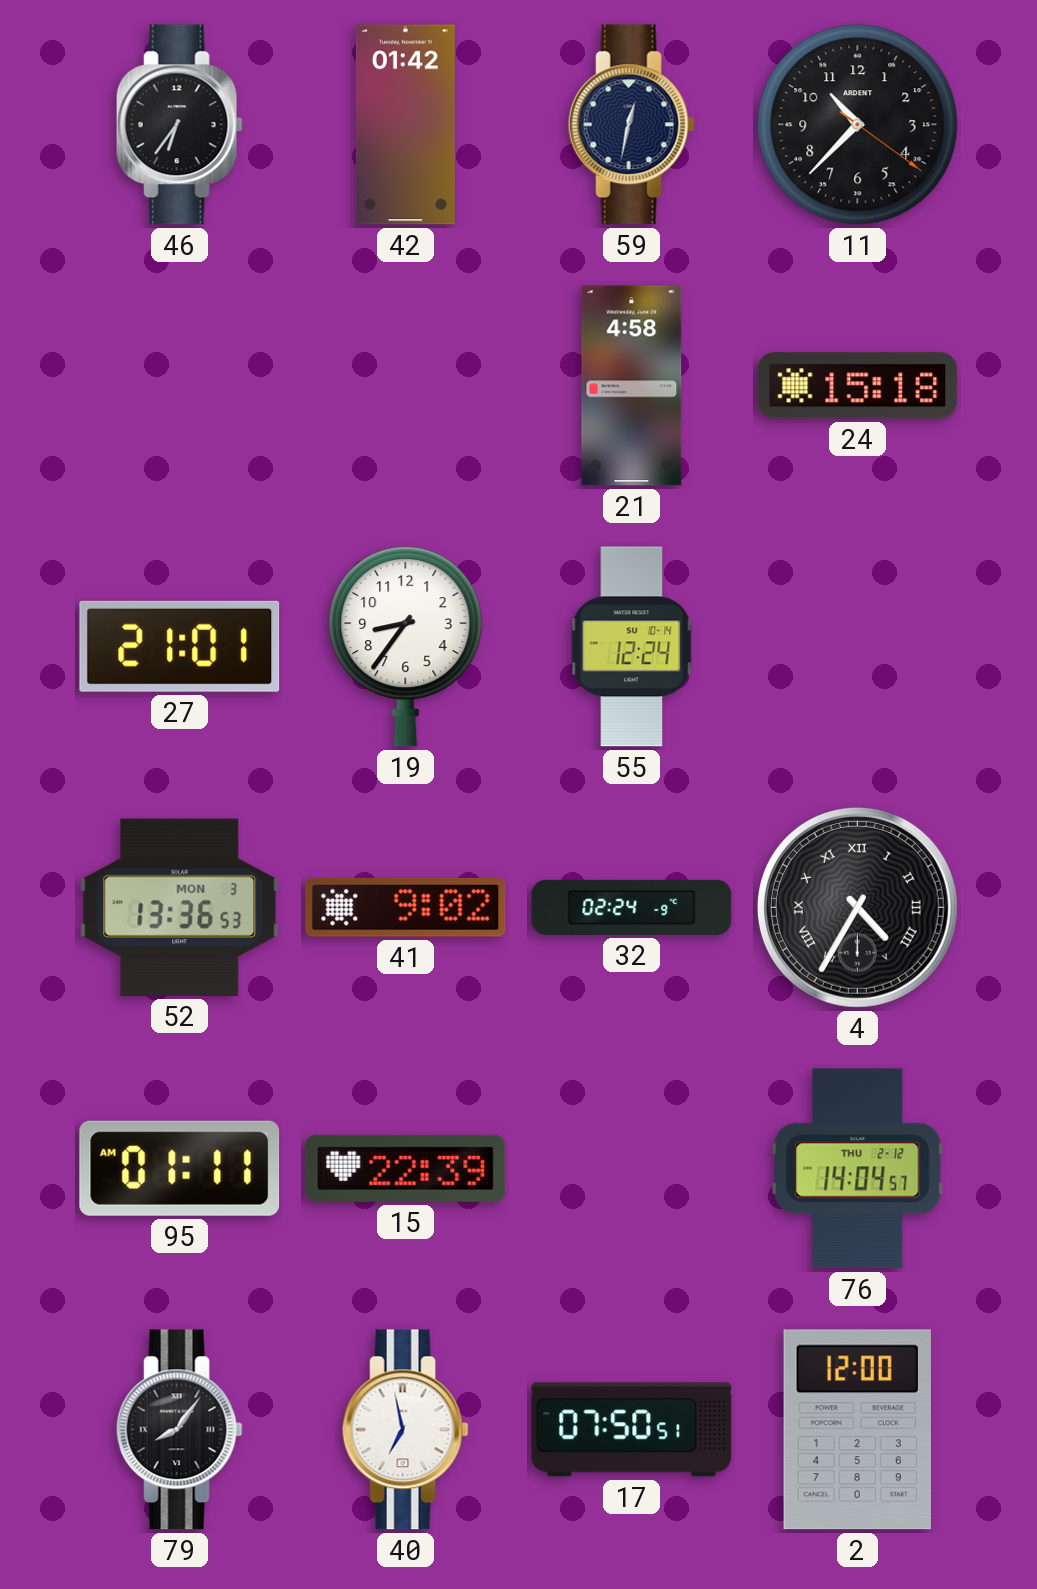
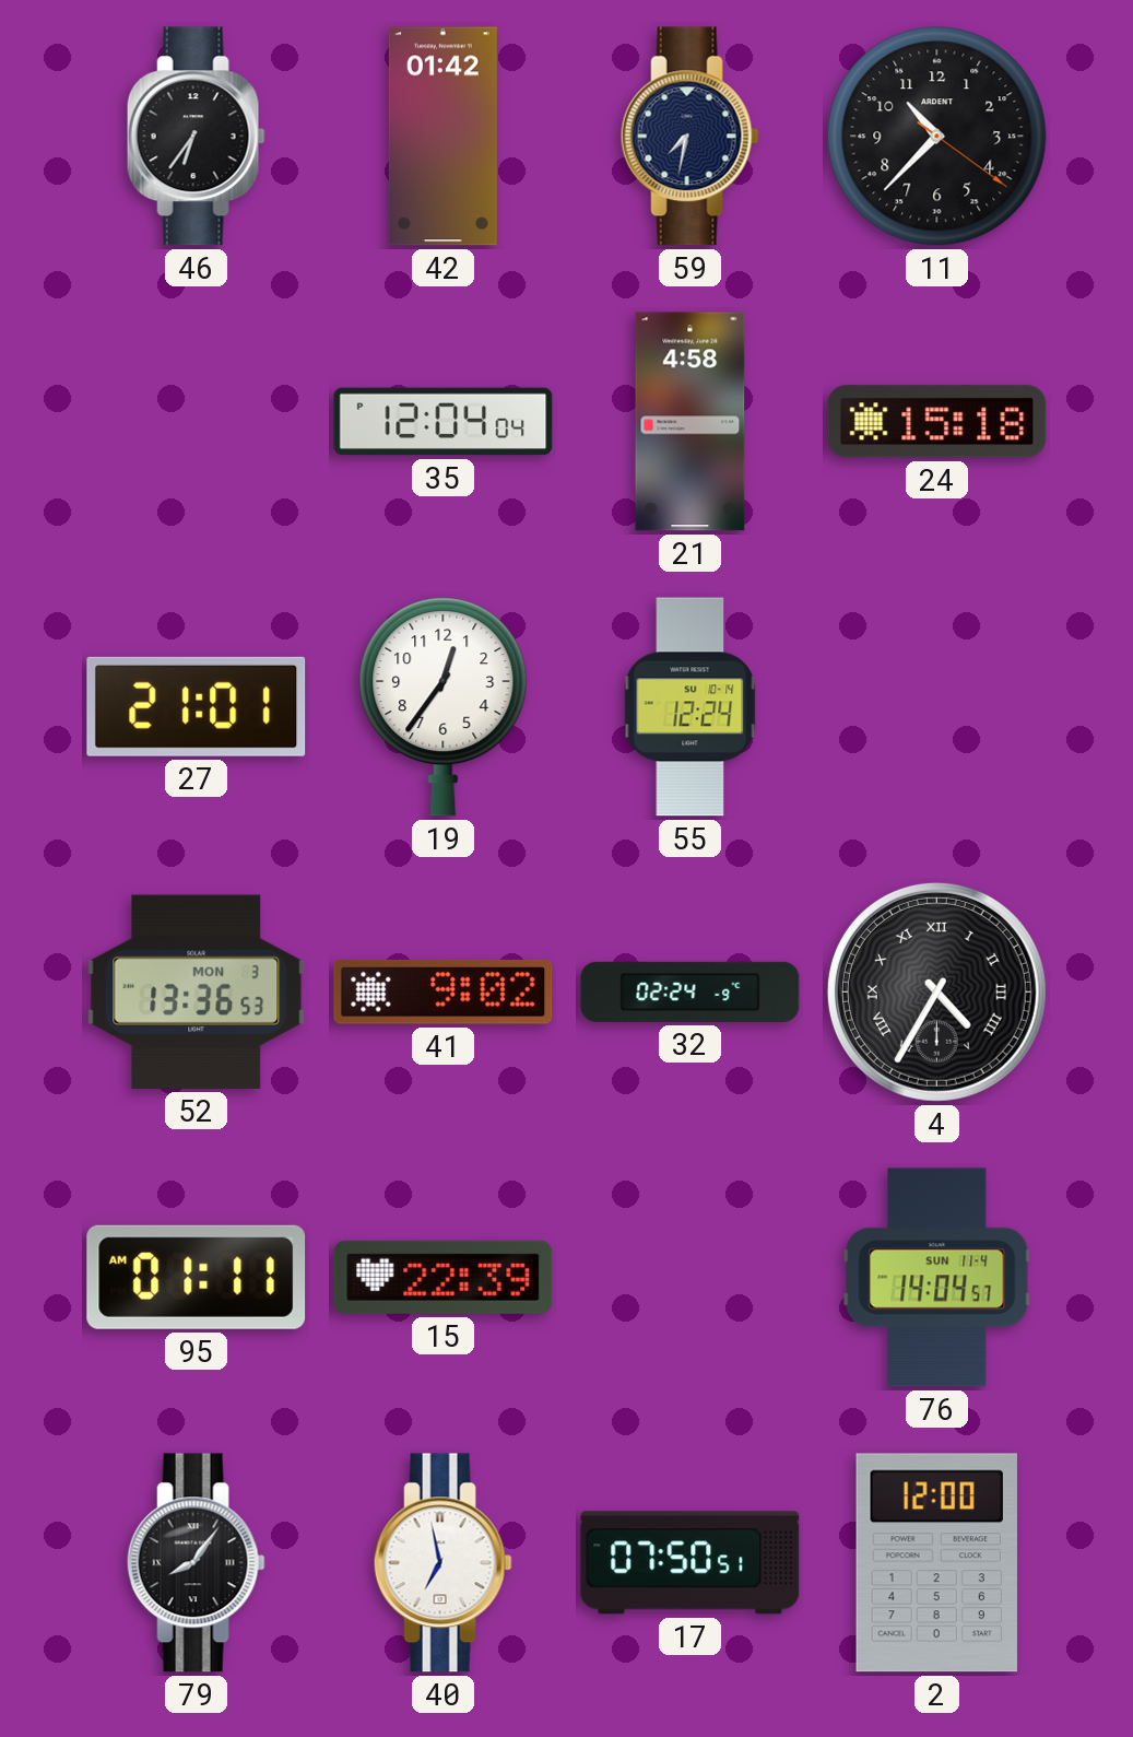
59: 12:32 -> 7:32 (689, 137)
35: none -> 12:04 (444, 422)
19: 8:36 -> 12:36 (444, 707)
76 date: THU 2-12 -> SUN 11-4 (937, 1278)
